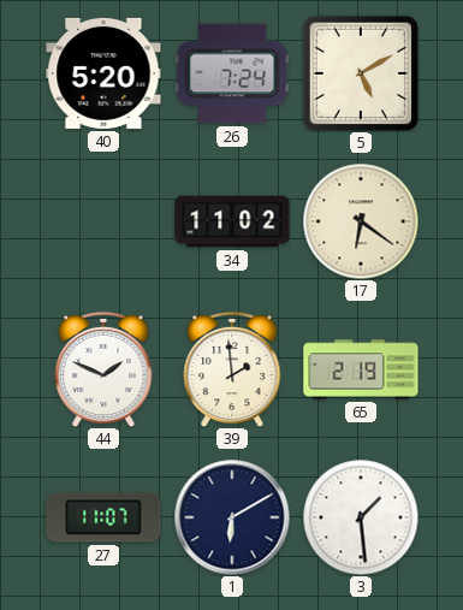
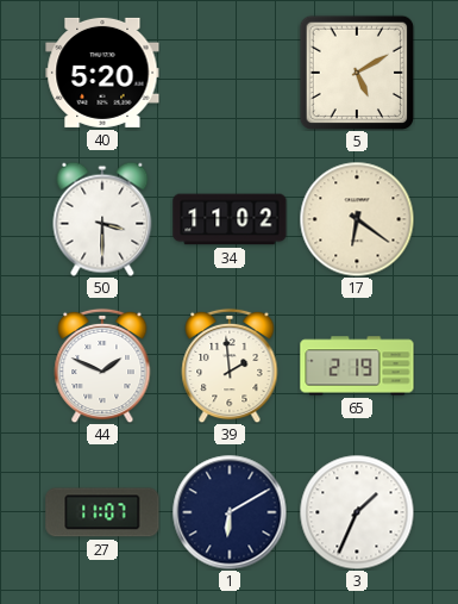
26: 7:24 -> none (232, 73)
50: none -> 3:30 (102, 219)
3: 1:29 -> 1:34 (357, 512)
